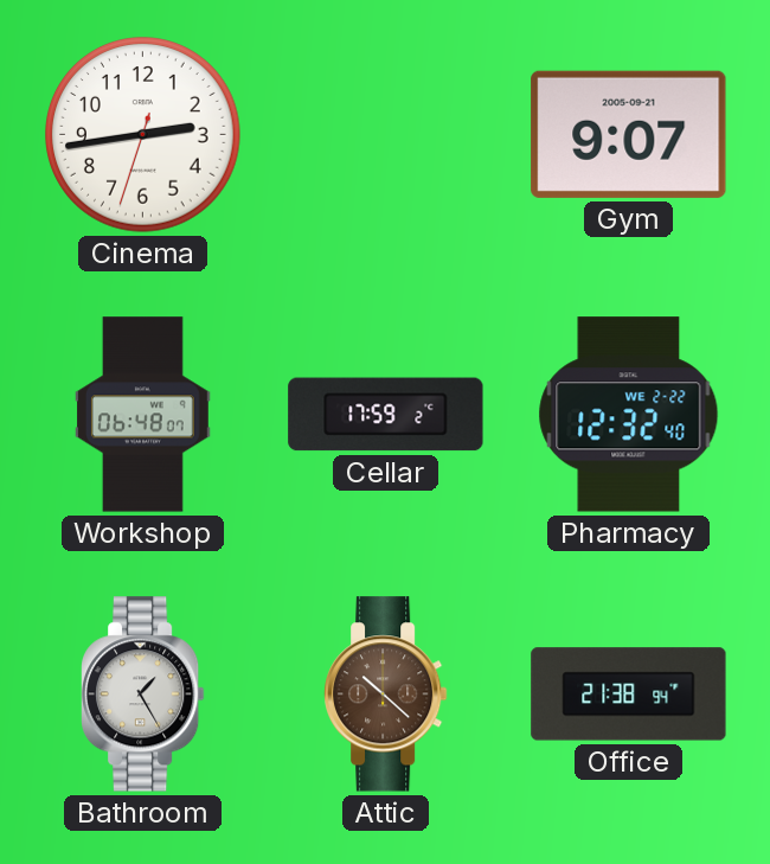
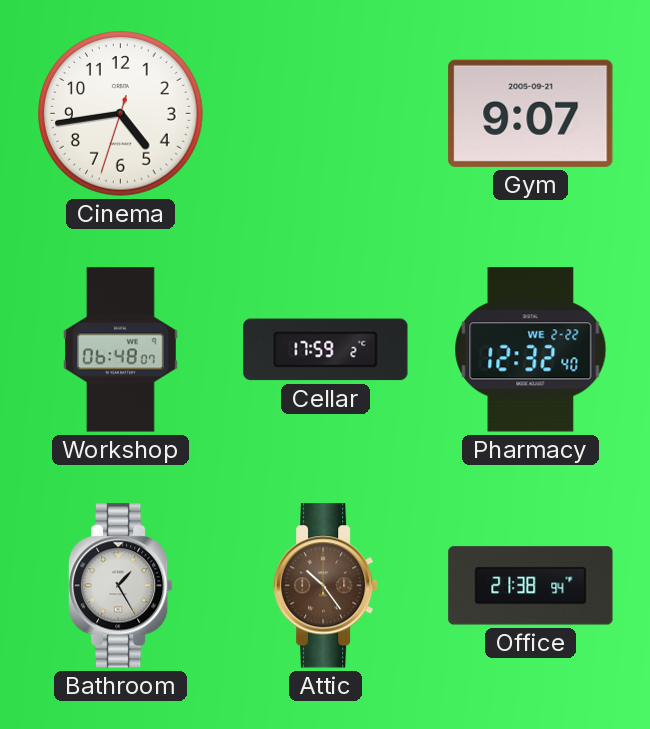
Cinema: 2:43 -> 4:43 (121, 114)
Attic: 10:22 -> 10:24 (325, 586)
